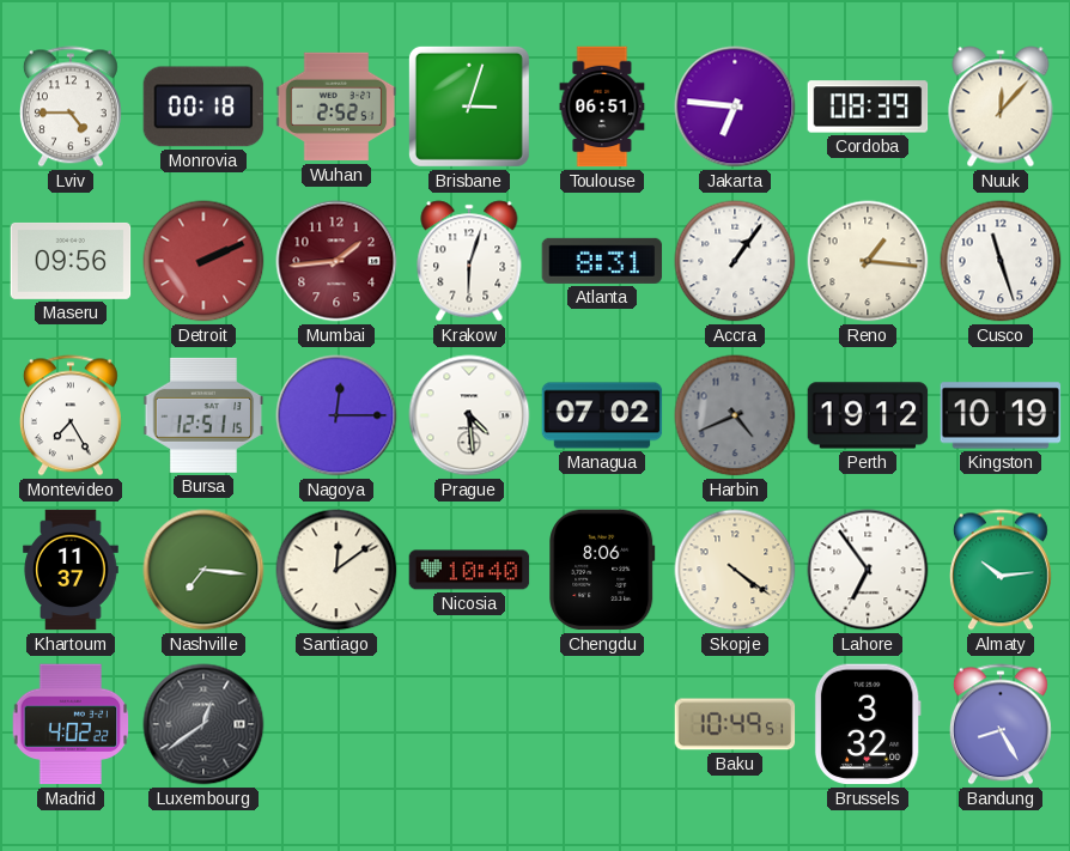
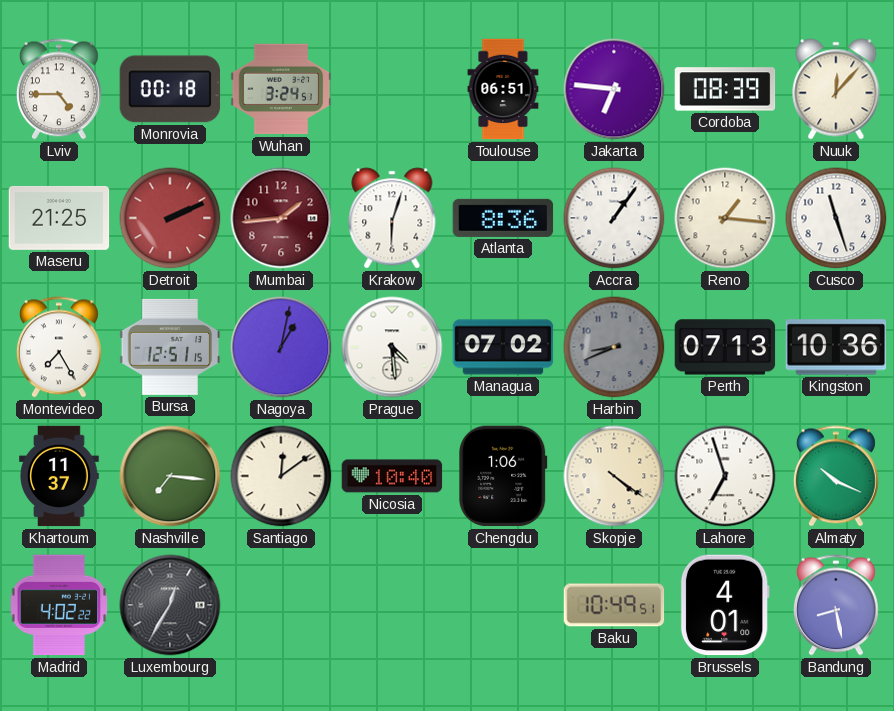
Wuhan: 2:52 -> 3:24 (281, 89)
Brisbane: 3:03 -> none (469, 107)
Maseru: 09:56 -> 21:25 (59, 218)
Atlanta: 8:31 -> 8:36 (503, 218)
Nagoya: 12:15 -> 1:02 (281, 347)
Harbin: 4:41 -> 8:41 (614, 347)
Perth: 19:12 -> 07:13 (725, 347)
Kingston: 10:19 -> 10:36 (836, 347)
Chengdu: 8:06 -> 1:06 (503, 476)
Lahore: 6:54 -> 6:57 (725, 476)
Almaty: 10:14 -> 10:19 (836, 476)
Luxembourg: 12:39 -> 12:35 (170, 605)
Brussels: 3:32 -> 4:01 (725, 605)
Bandung: 8:25 -> 8:28 (836, 605)
